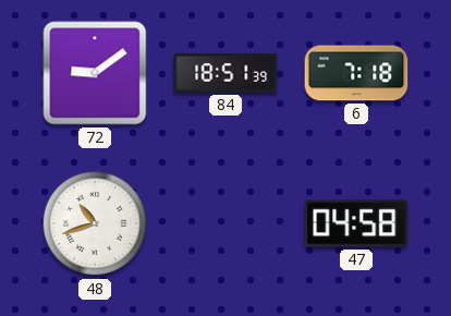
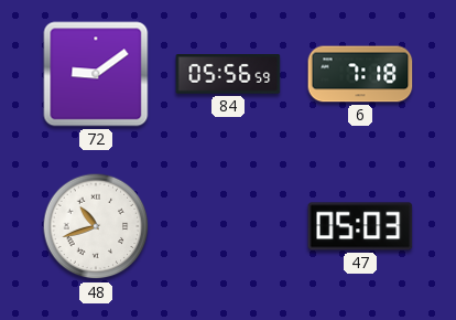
84: 18:51 -> 05:56 (228, 75)
47: 04:58 -> 05:03 (360, 226)
